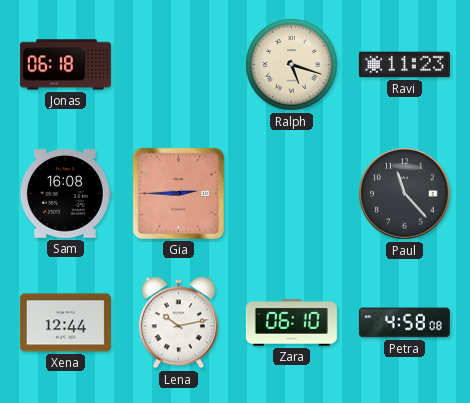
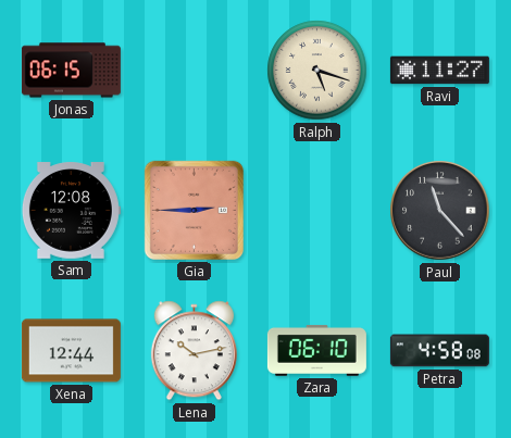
Jonas: 06:18 -> 06:15 (71, 71)
Ravi: 11:23 -> 11:27 (439, 71)
Sam: 16:08 -> 12:08 (71, 211)
